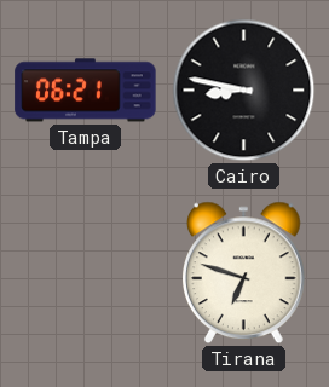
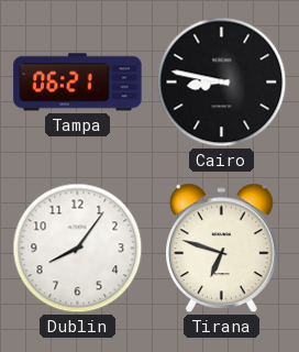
Dublin: none -> 8:06 (78, 249)
